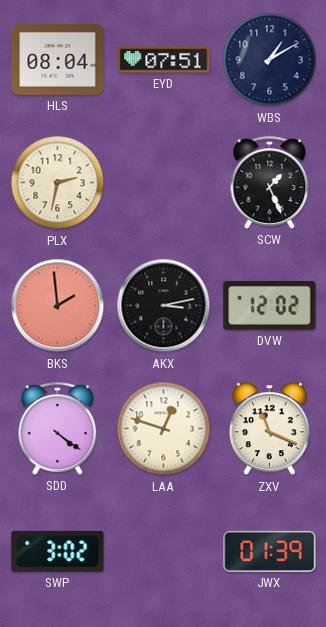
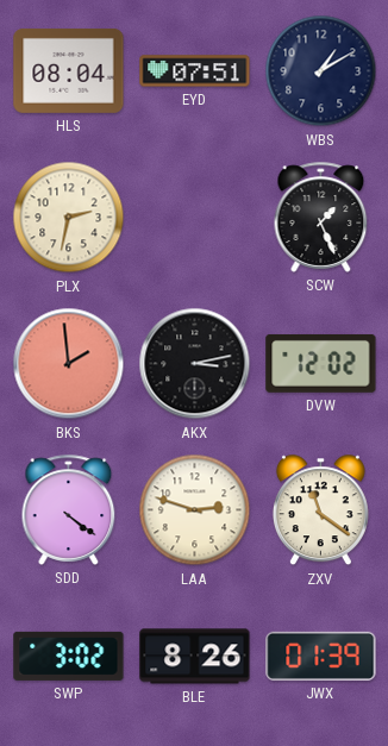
LAA: 12:48 -> 2:48 (195, 510)
ZXV: 11:19 -> 11:21 (320, 510)
BLE: none -> 8:26 (195, 657)
